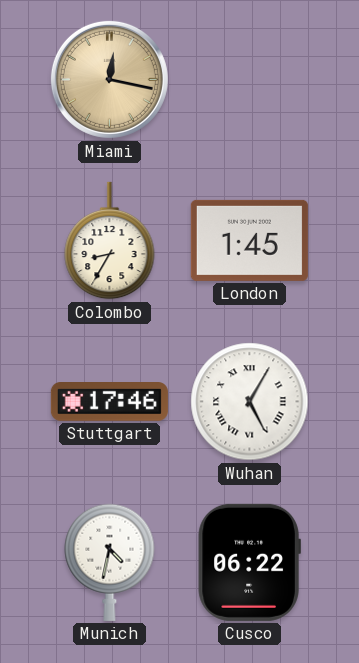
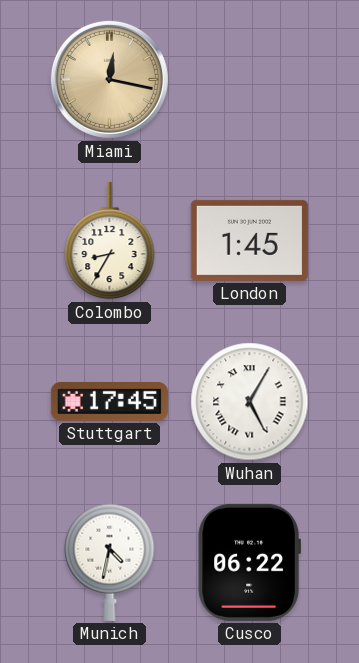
Stuttgart: 17:46 -> 17:45 (109, 402)
